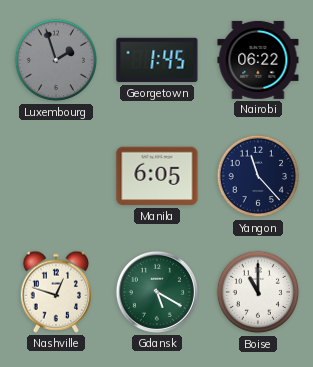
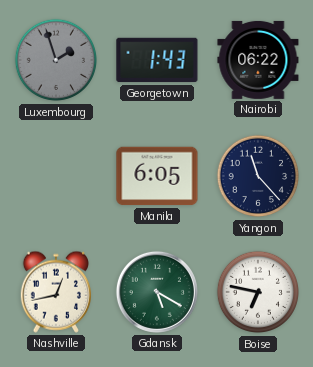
Georgetown: 1:45 -> 1:43 (157, 60)
Nashville: 12:48 -> 12:43 (55, 292)
Boise: 11:00 -> 6:47 (258, 292)
